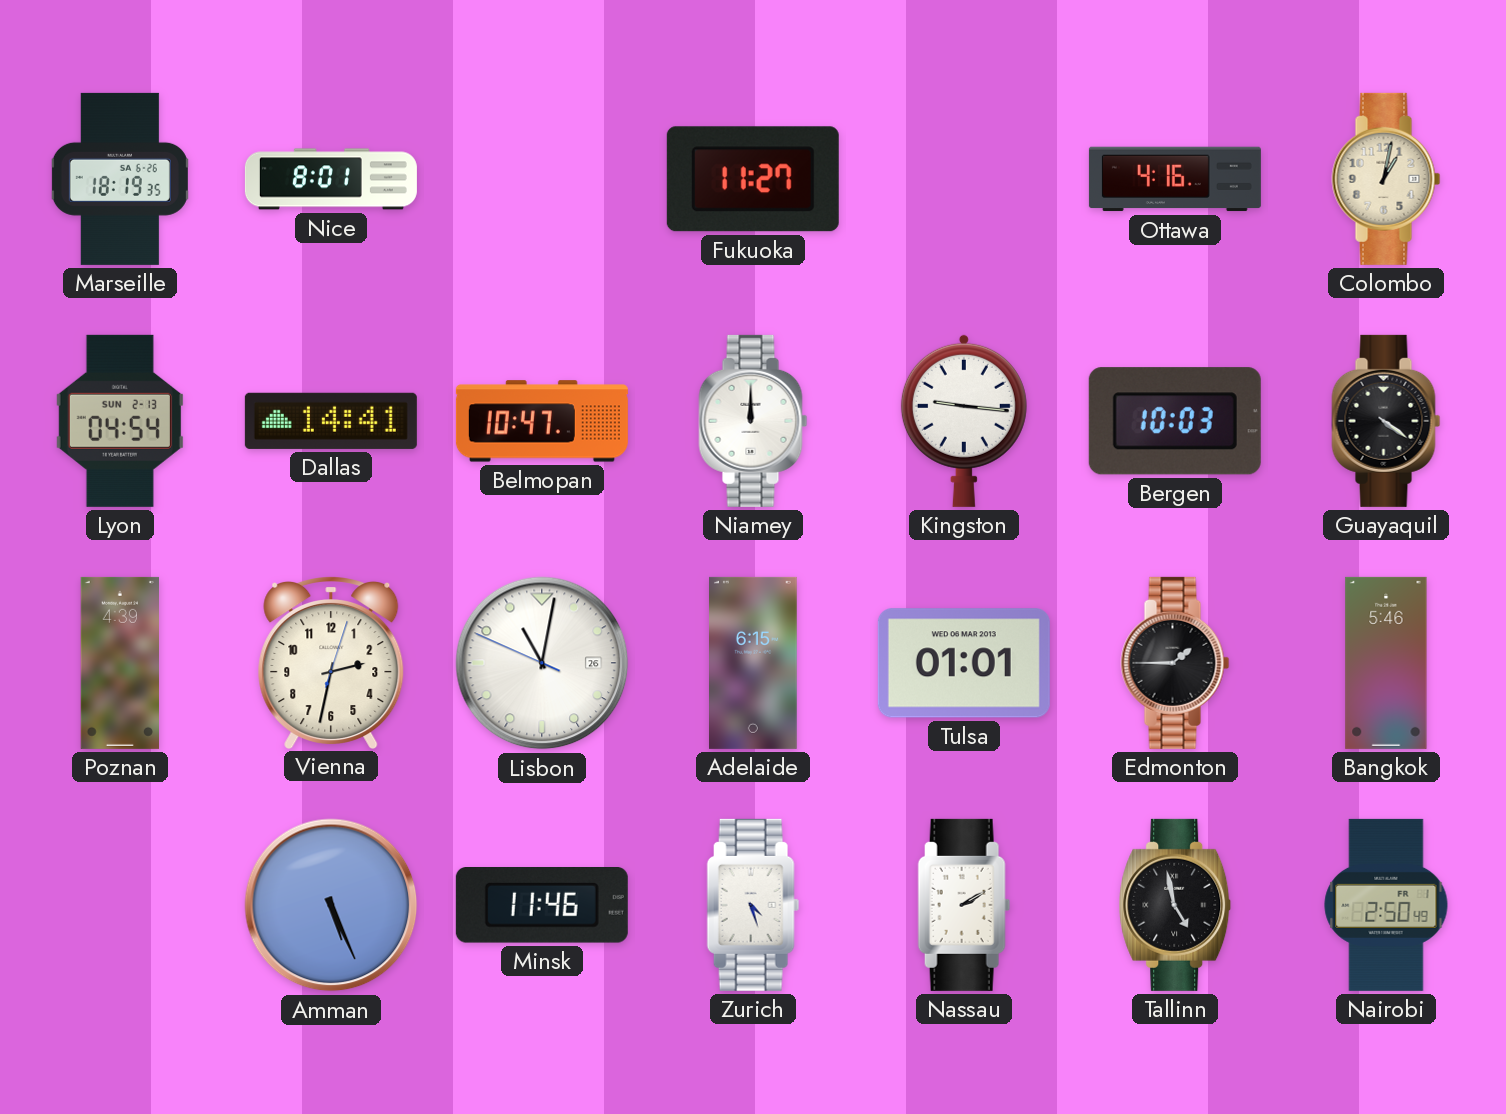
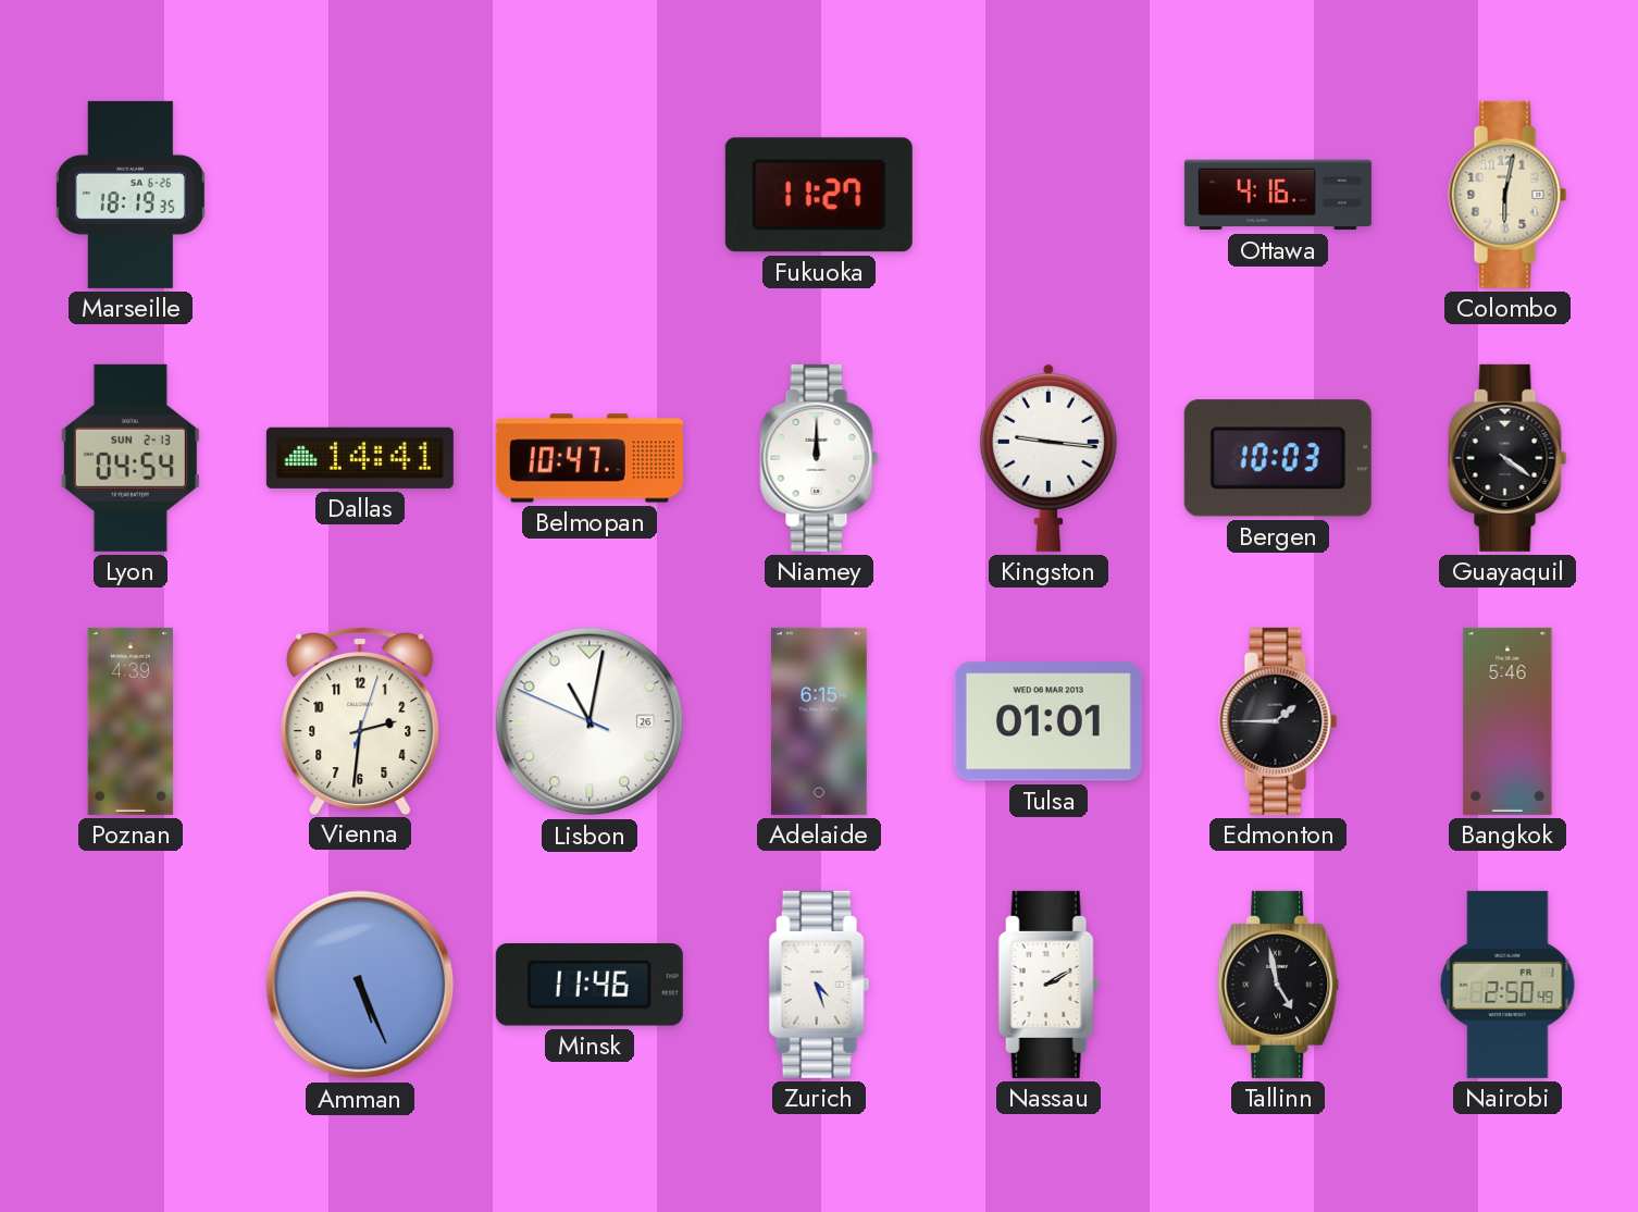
Nice: 8:01 -> none (331, 179)
Colombo: 1:02 -> 6:02 (1507, 195)
Vienna: 2:32 -> 2:31 (360, 721)
